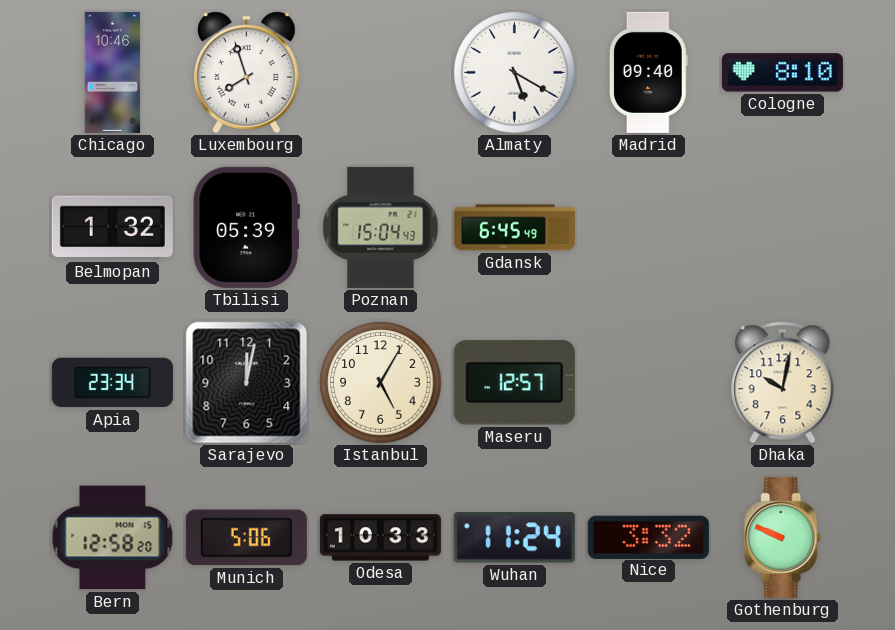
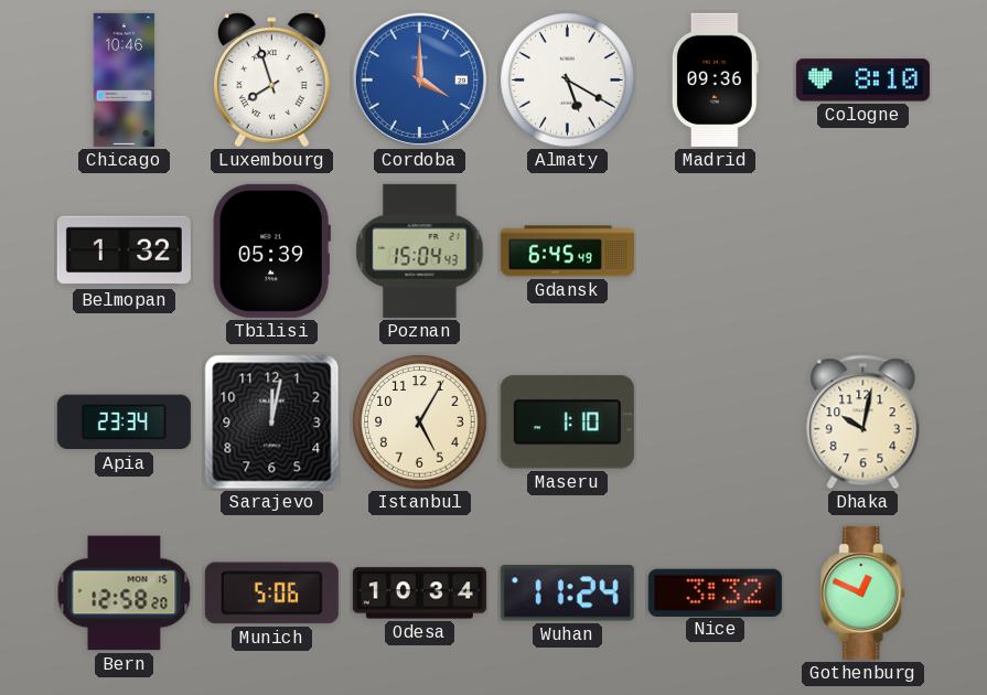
Cordoba: none -> 4:00 (420, 81)
Madrid: 09:40 -> 09:36 (715, 79)
Maseru: 12:57 -> 1:10 (567, 423)
Odesa: 10:33 -> 10:34 (419, 594)
Gothenburg: 9:49 -> 12:49 (863, 592)
